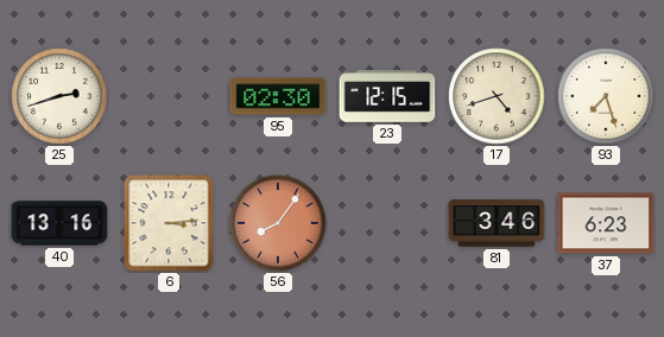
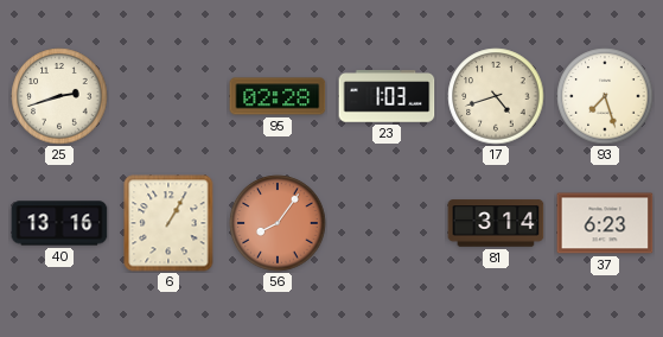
95: 02:30 -> 02:28 (278, 96)
23: 12:15 -> 1:03 (387, 96)
6: 3:14 -> 1:05 (168, 223)
81: 3:46 -> 3:14 (496, 223)
